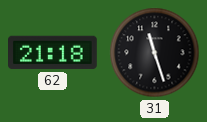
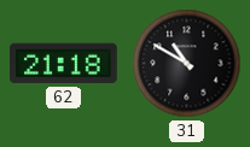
31: 11:27 -> 10:50 (187, 64)
